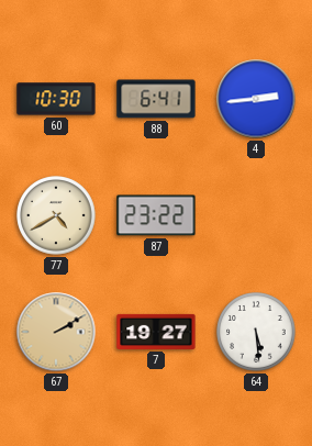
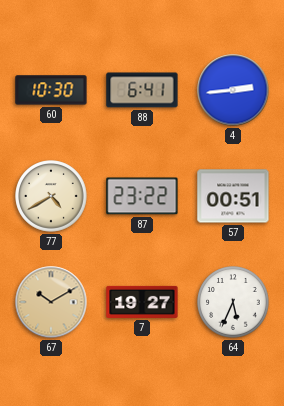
57: none -> 00:51 (233, 196)
67: 2:10 -> 10:10 (51, 302)
64: 5:29 -> 5:34 (233, 302)
